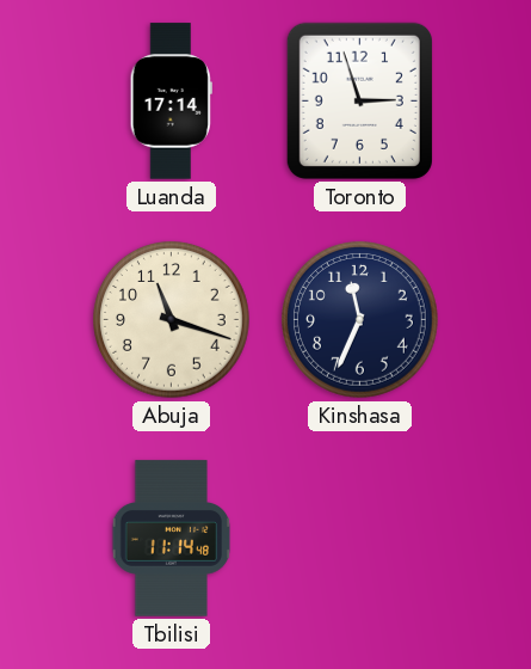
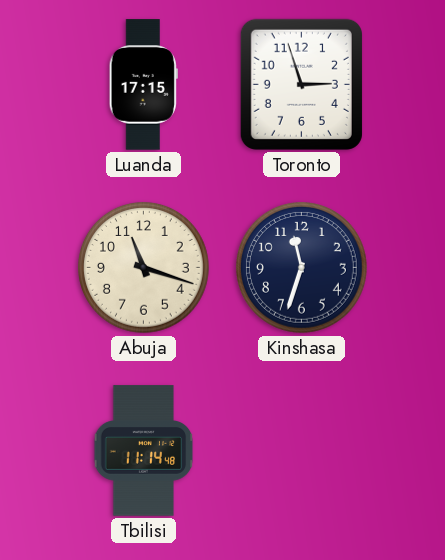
Luanda: 17:14 -> 17:15 (143, 85)
Kinshasa: 11:34 -> 11:33 (302, 268)
